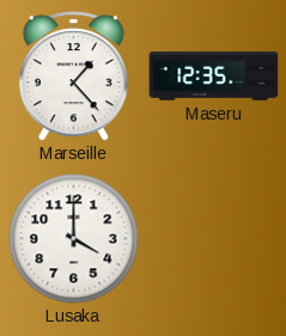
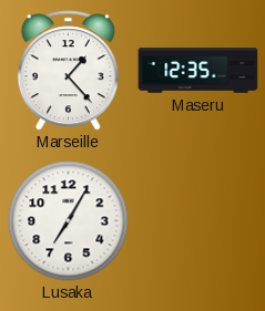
Lusaka: 4:00 -> 7:05 (69, 221)
